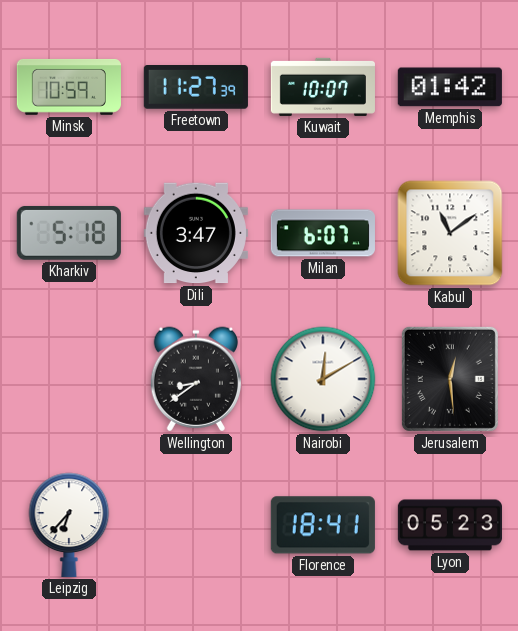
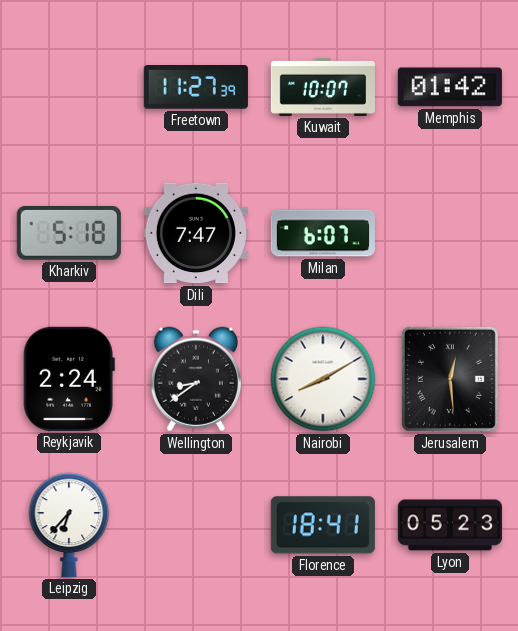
Minsk: 10:59 -> none (69, 87)
Dili: 3:47 -> 7:47 (196, 233)
Kabul: 11:09 -> none (450, 233)
Reykjavik: none -> 2:24 (69, 379)
Nairobi: 12:10 -> 8:10 (323, 379)
